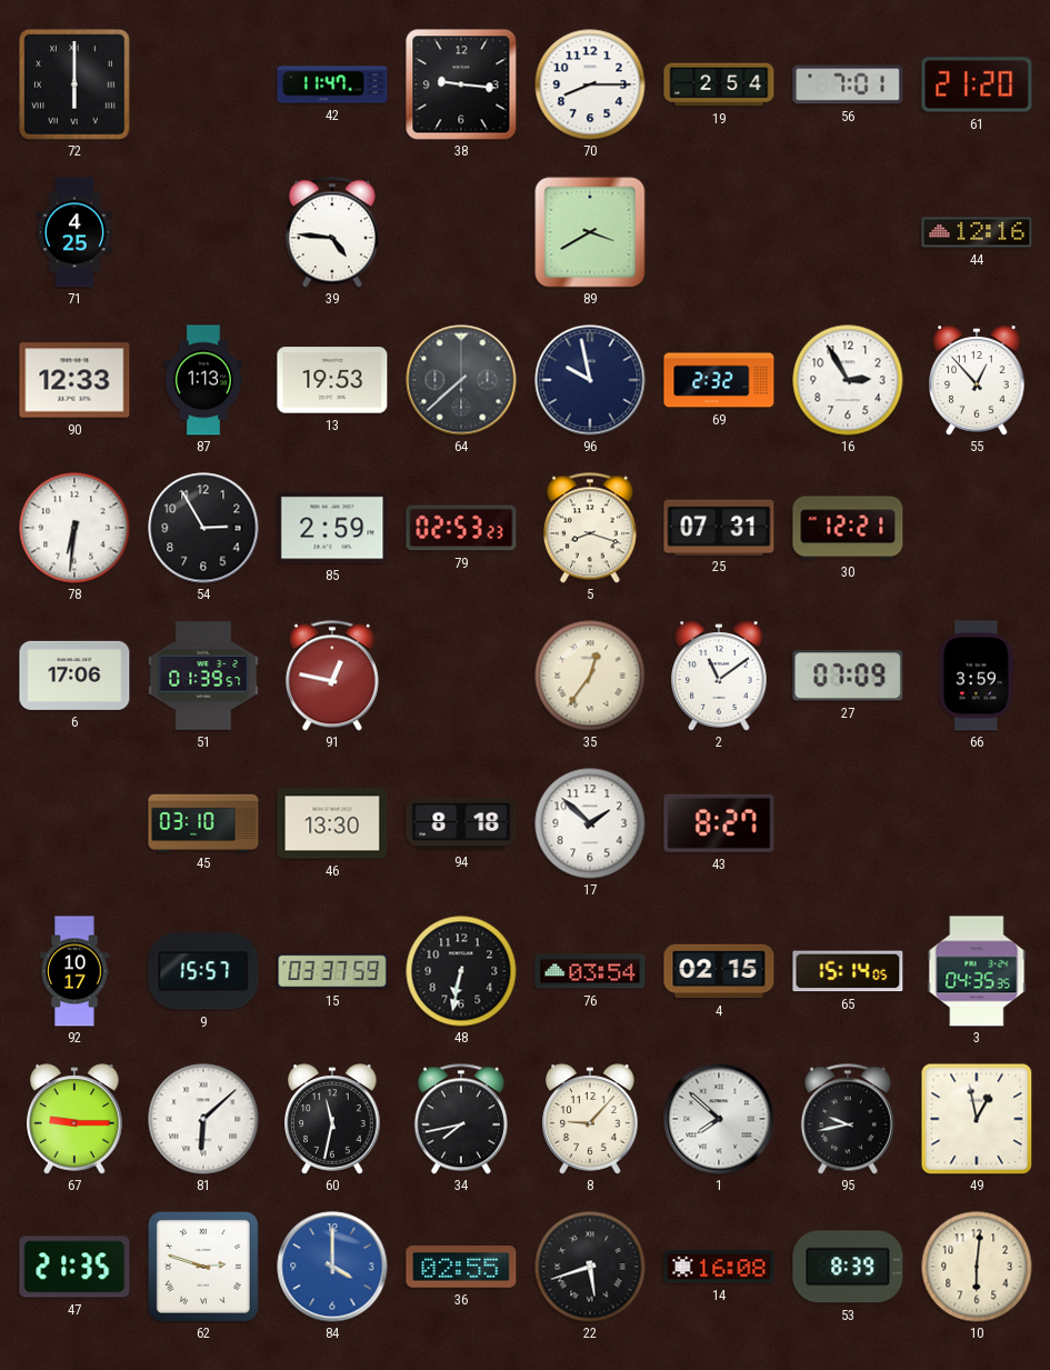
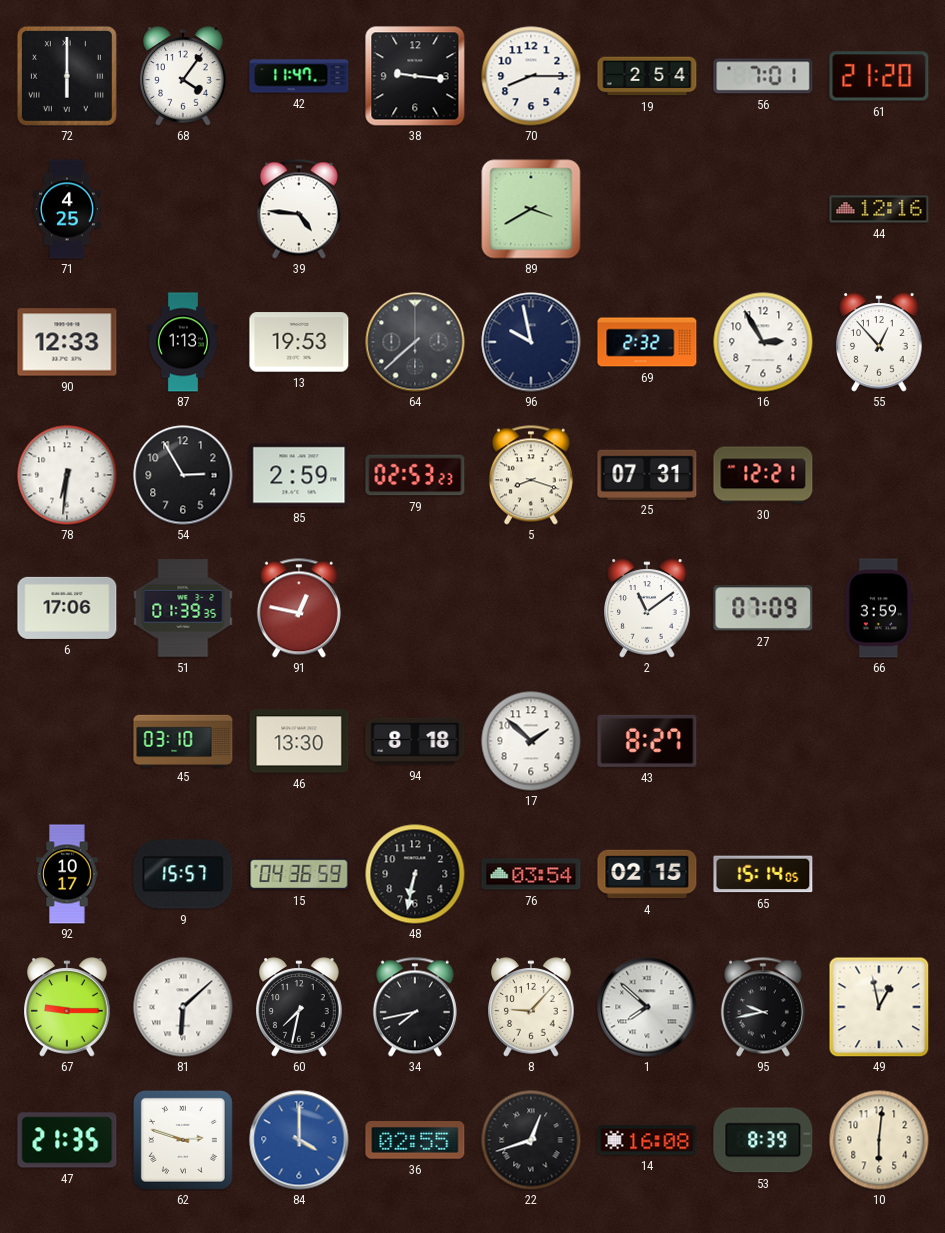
68: none -> 4:06 (183, 76)
51: 01:39:57 -> 01:39:35 (183, 608)
35: 12:36 -> none (590, 676)
15: 03:37 -> 04:36 (299, 874)
3: 04:35 -> none (977, 971)
60: 11:32 -> 7:32 (299, 1007)
22: 5:42 -> 12:42 (531, 1140)
